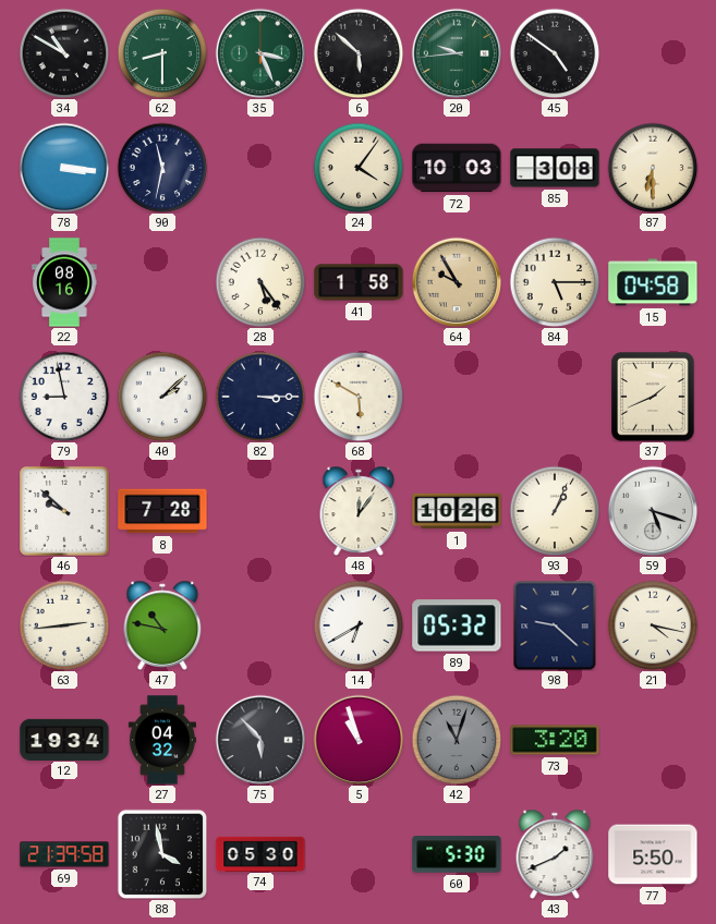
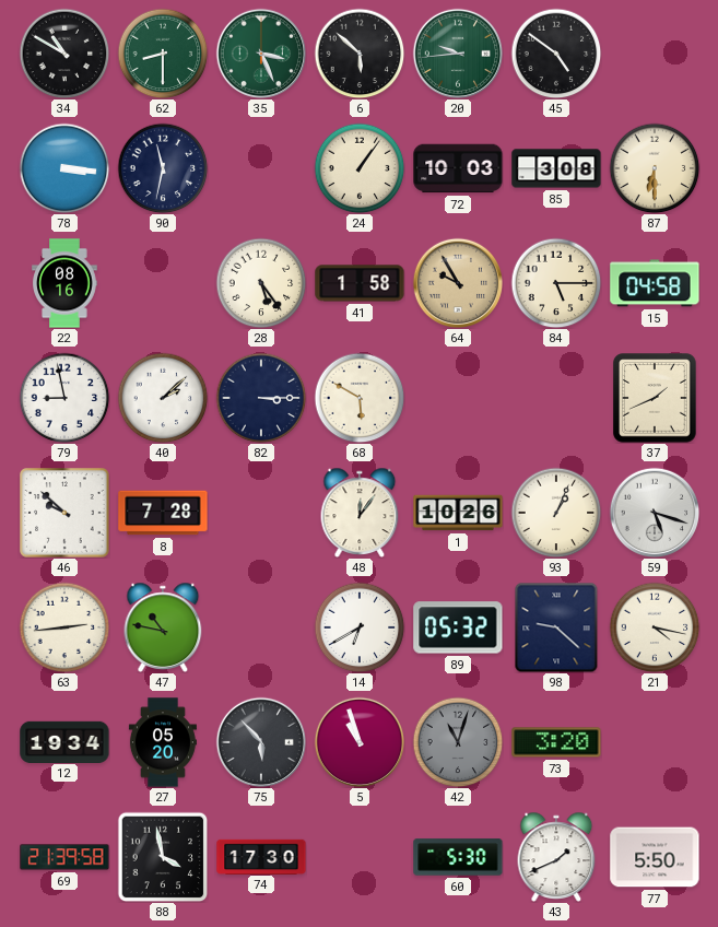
24: 4:06 -> 1:06 (360, 168)
27: 04:32 -> 05:20 (163, 742)
74: 05:30 -> 17:30 (261, 856)
